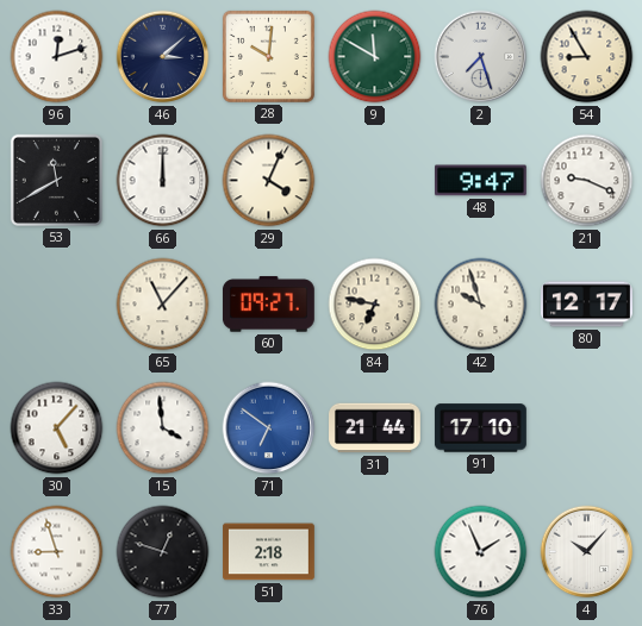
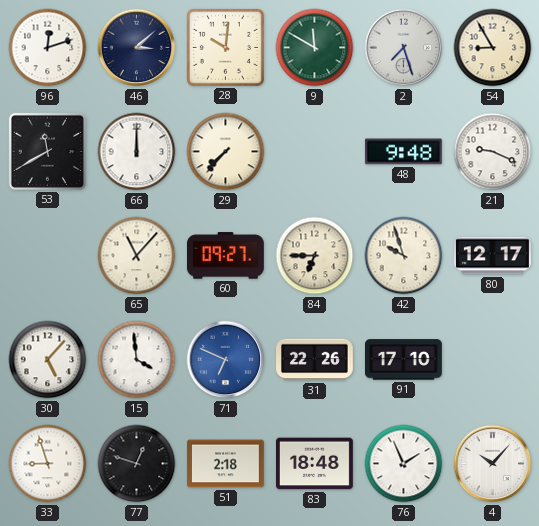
29: 4:04 -> 7:37 (226, 152)
48: 9:47 -> 9:48 (403, 152)
84: 6:47 -> 6:45 (315, 256)
71: 6:51 -> 6:49 (226, 360)
31: 21:44 -> 22:26 (315, 360)
83: none -> 18:48 (315, 464)
